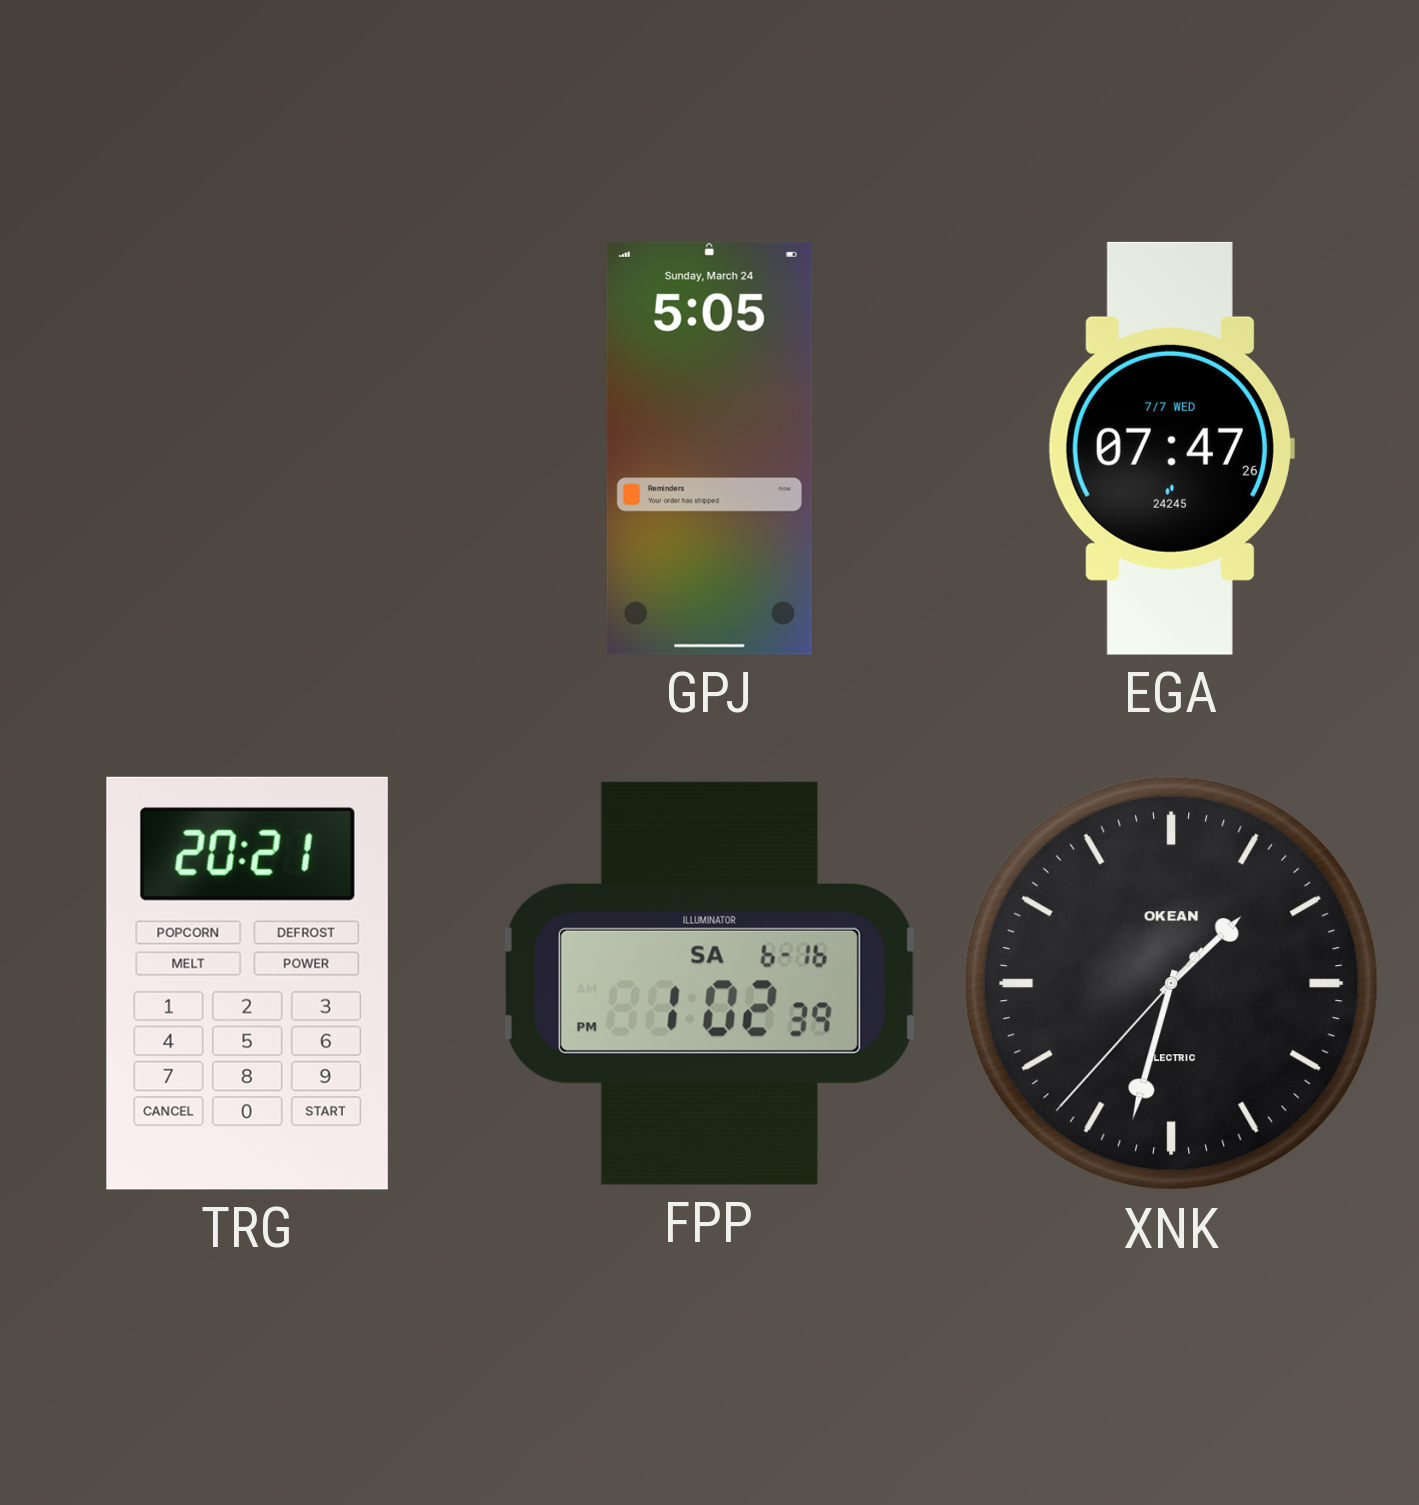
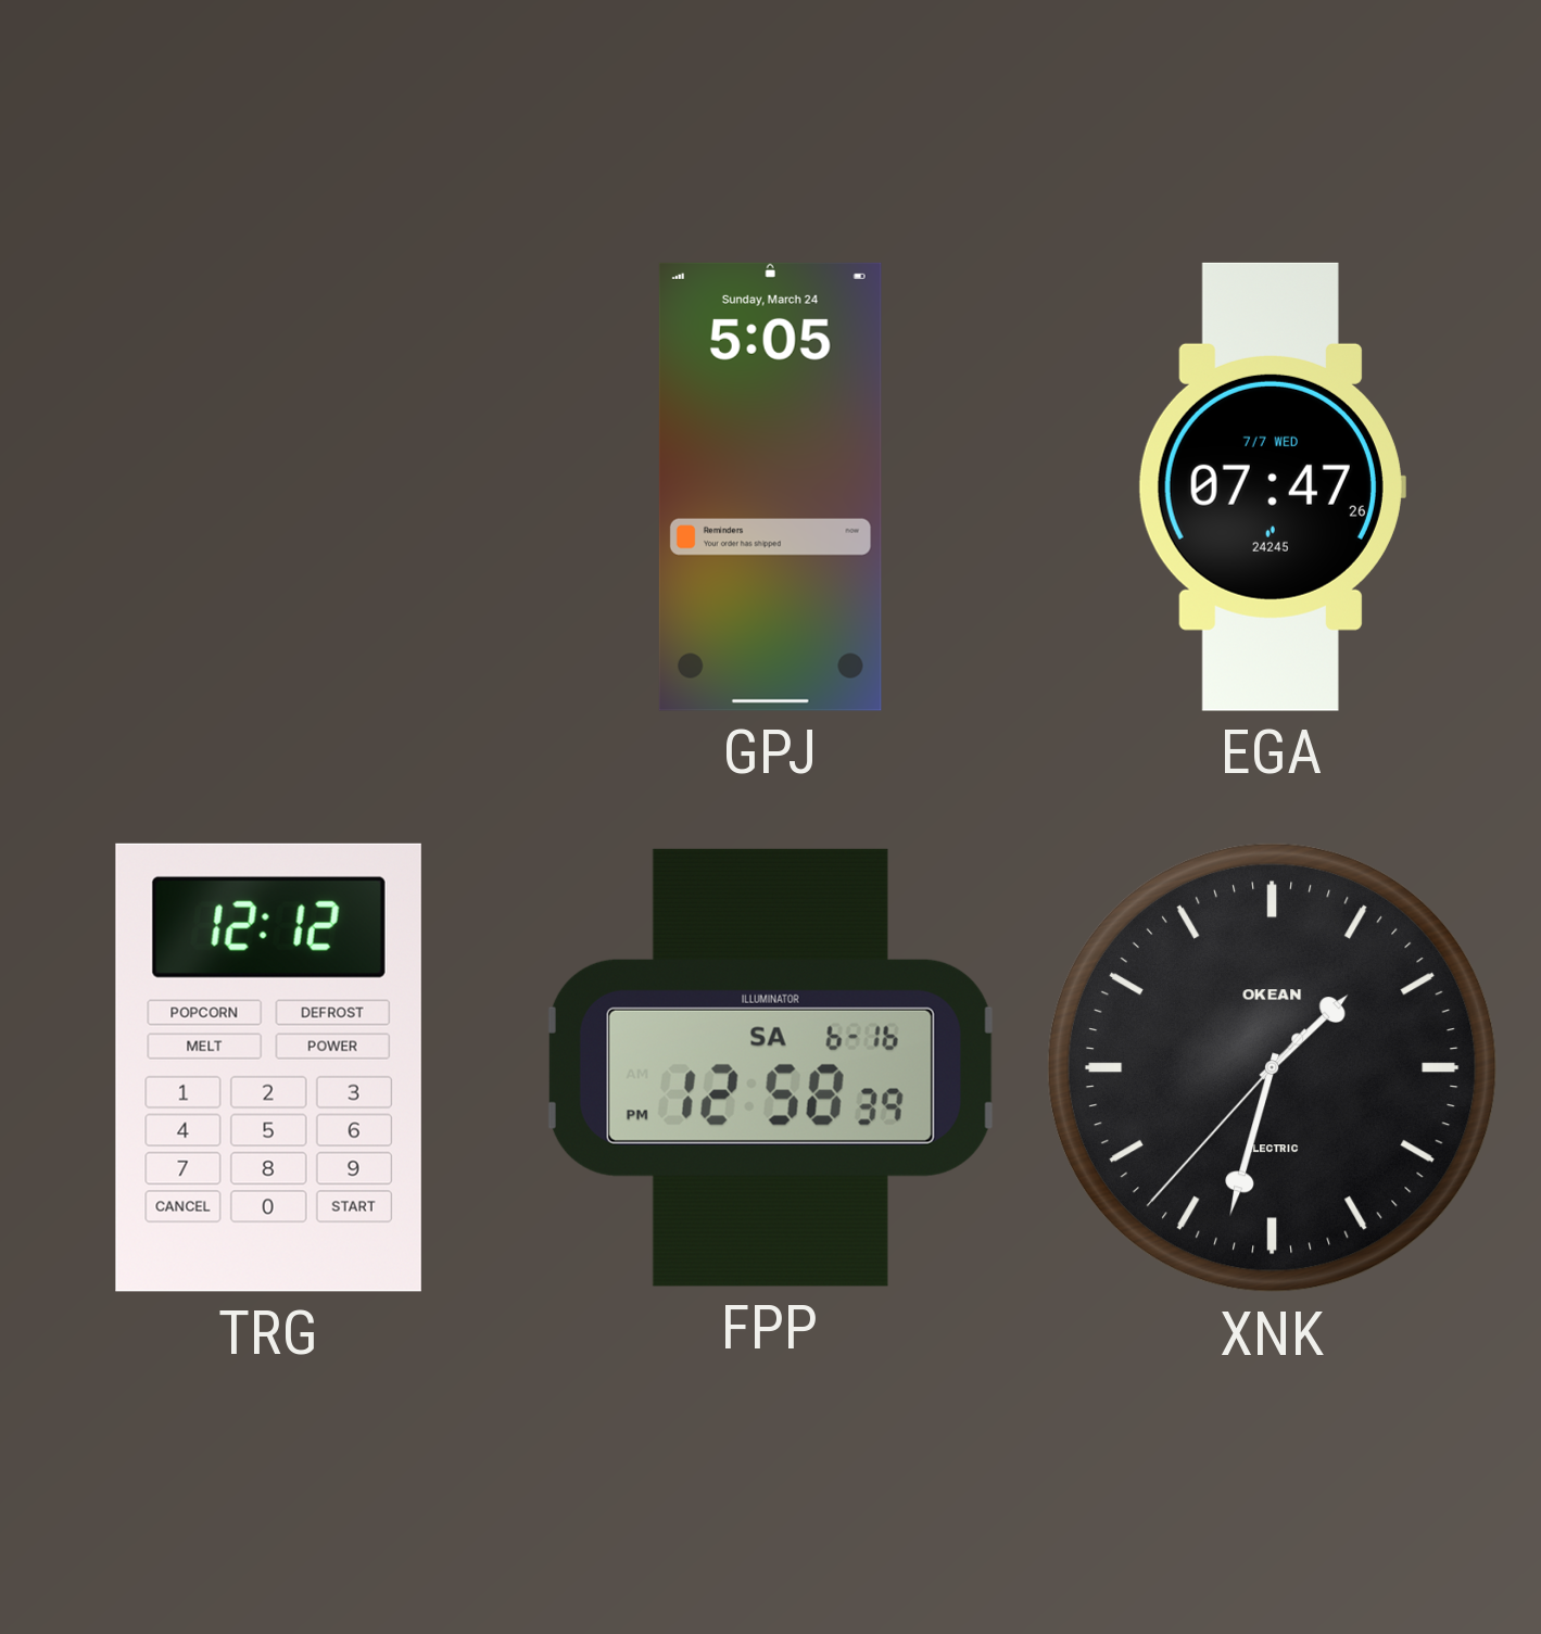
TRG: 20:21 -> 12:12 (268, 1067)
FPP: 1:02 -> 12:58 (770, 1067)
